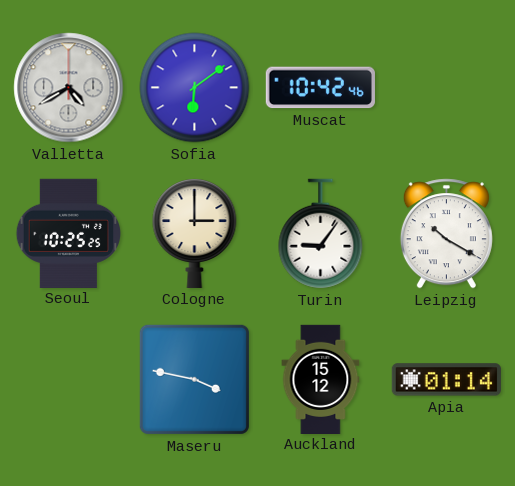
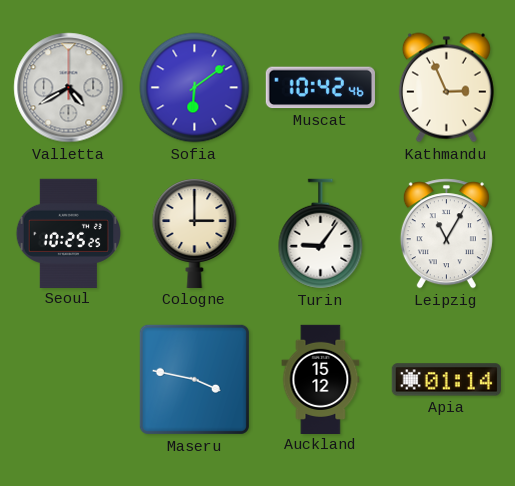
Kathmandu: none -> 2:56 (446, 88)
Leipzig: 10:20 -> 11:05 (446, 234)
